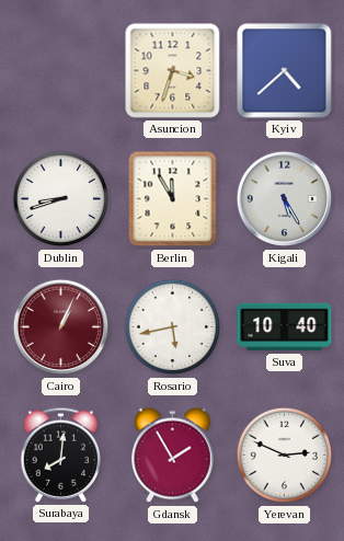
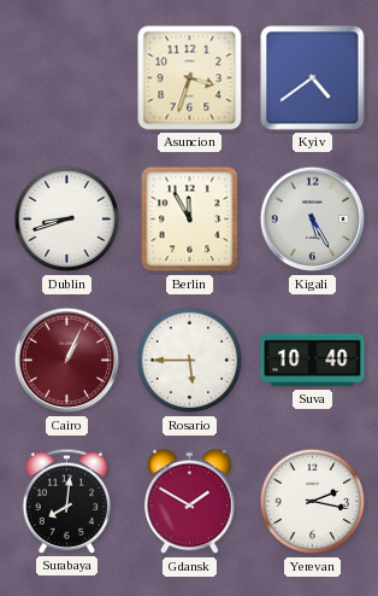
Kyiv: 4:38 -> 4:39 (313, 78)
Rosario: 5:43 -> 5:45 (190, 361)
Gdansk: 1:55 -> 1:50 (190, 502)
Yerevan: 2:49 -> 2:17 (313, 502)
